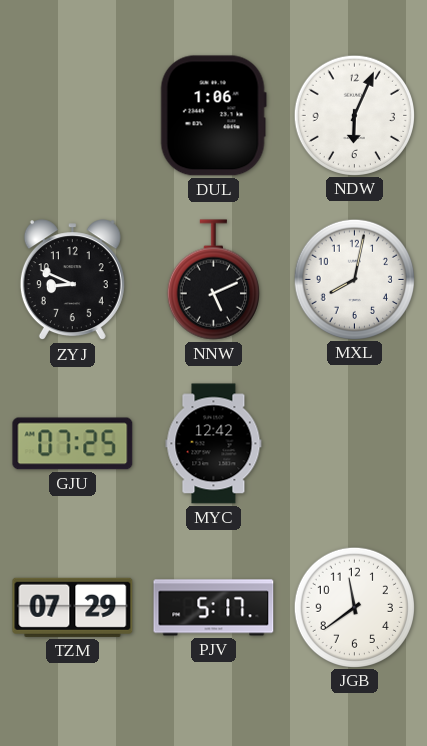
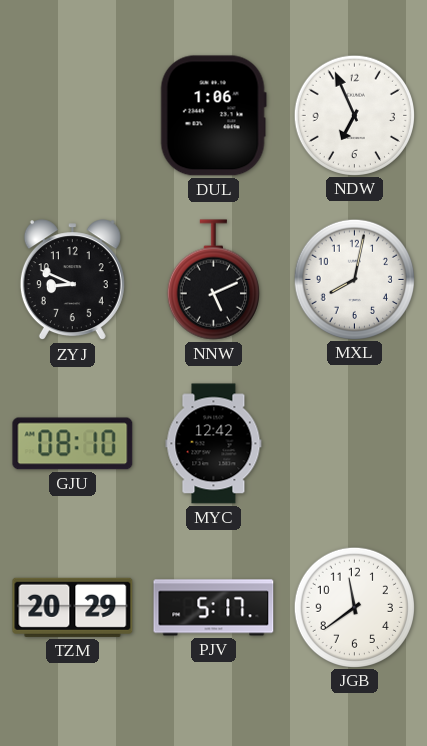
NDW: 6:04 -> 6:56 (354, 115)
GJU: 07:25 -> 08:10 (73, 444)
TZM: 07:29 -> 20:29 (73, 607)
